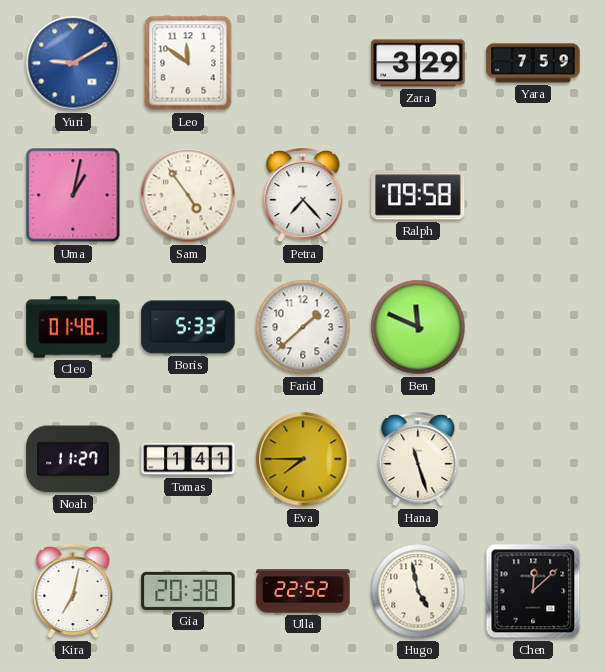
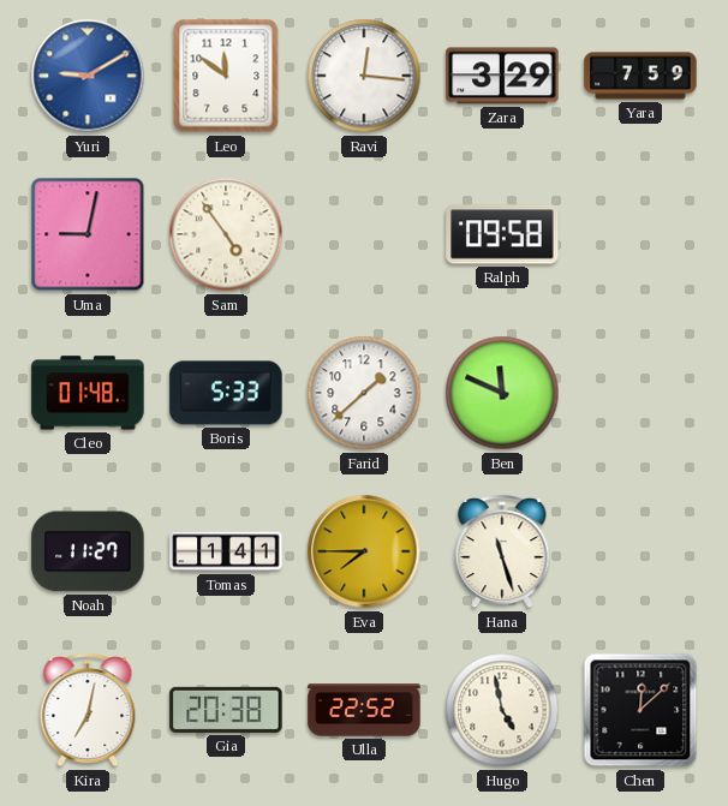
Ravi: none -> 12:16 (364, 76)
Uma: 1:02 -> 9:02 (88, 234)
Petra: 7:23 -> none (303, 196)
